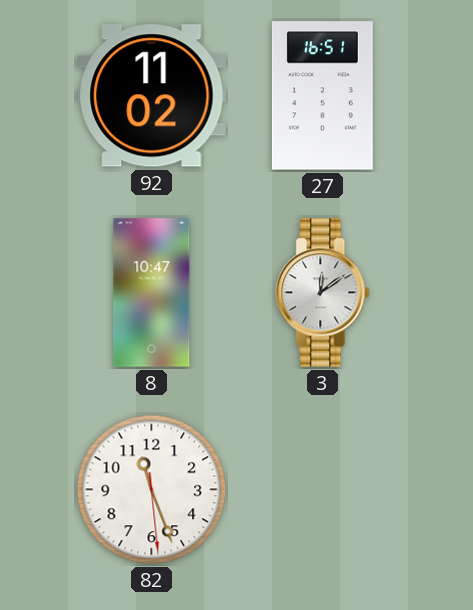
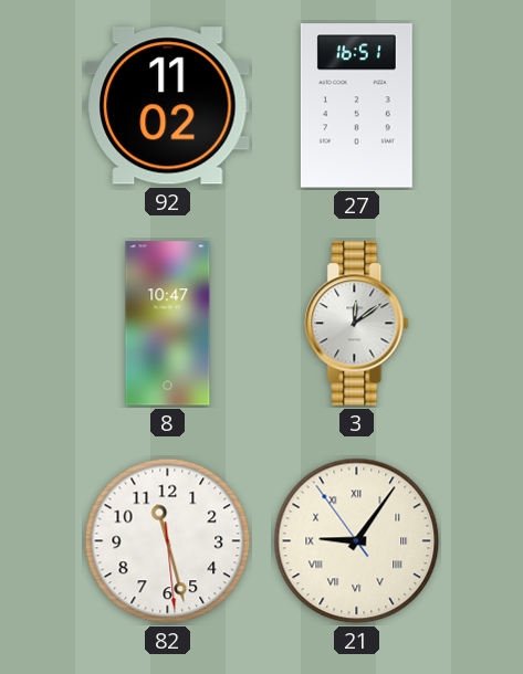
82: 11:26 -> 11:27 (168, 541)
21: none -> 9:05 (357, 541)
